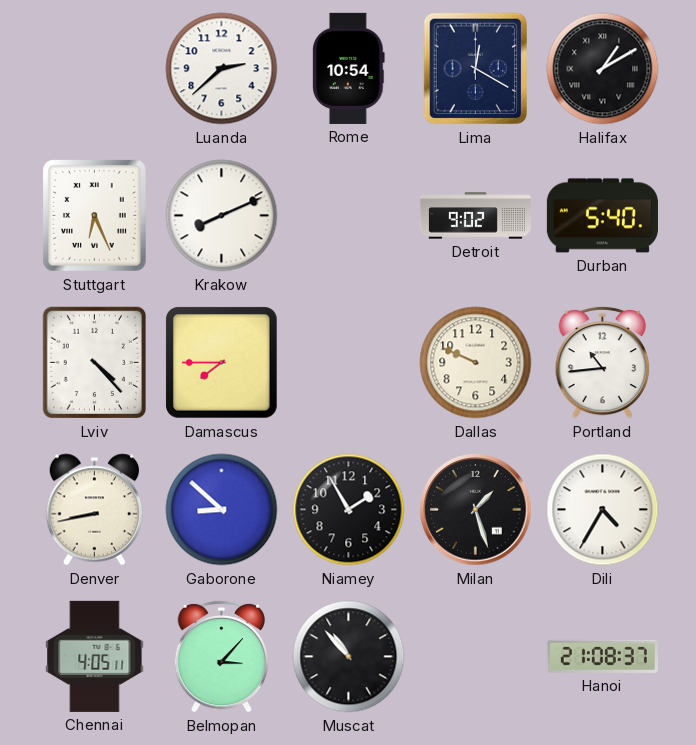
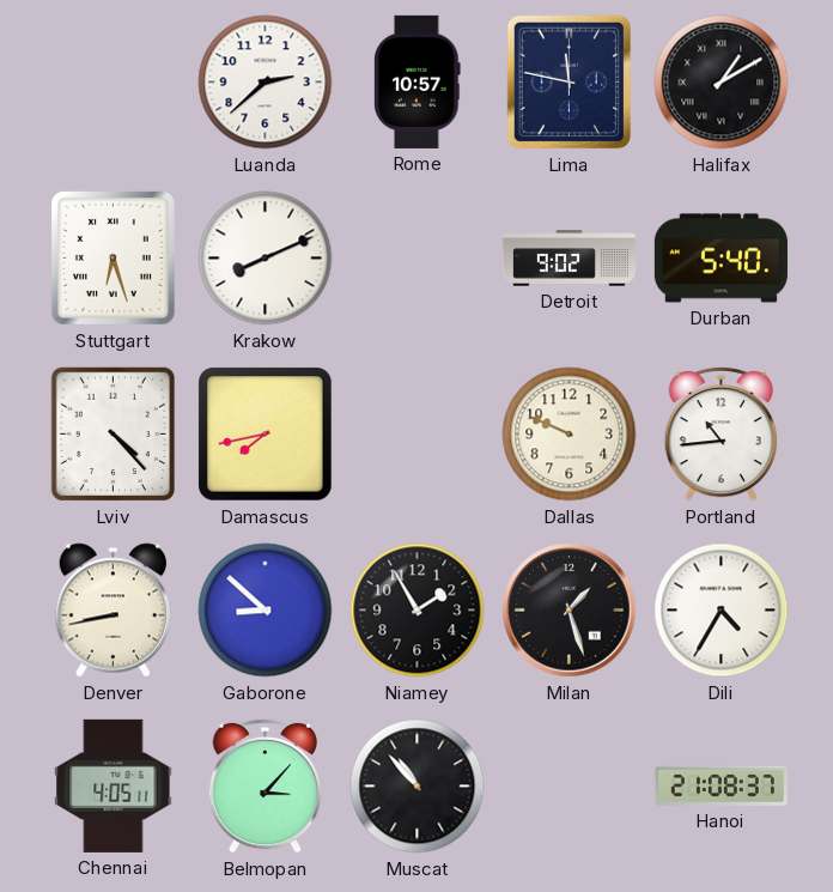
Rome: 10:54 -> 10:57 (418, 81)
Lima: 12:20 -> 11:47 (570, 83)
Stuttgart: 6:26 -> 6:27 (113, 257)
Damascus: 7:45 -> 7:43 (266, 435)
